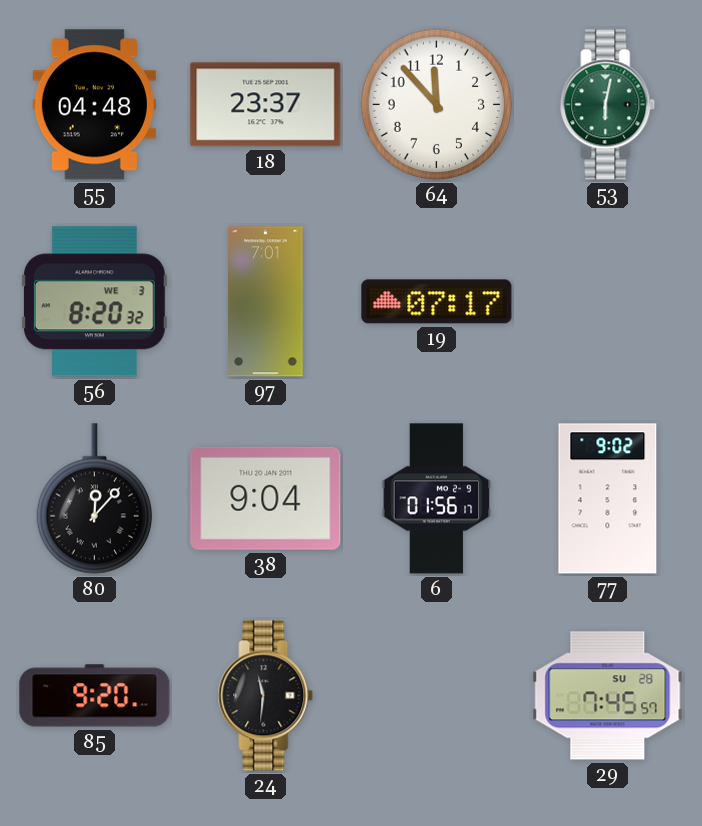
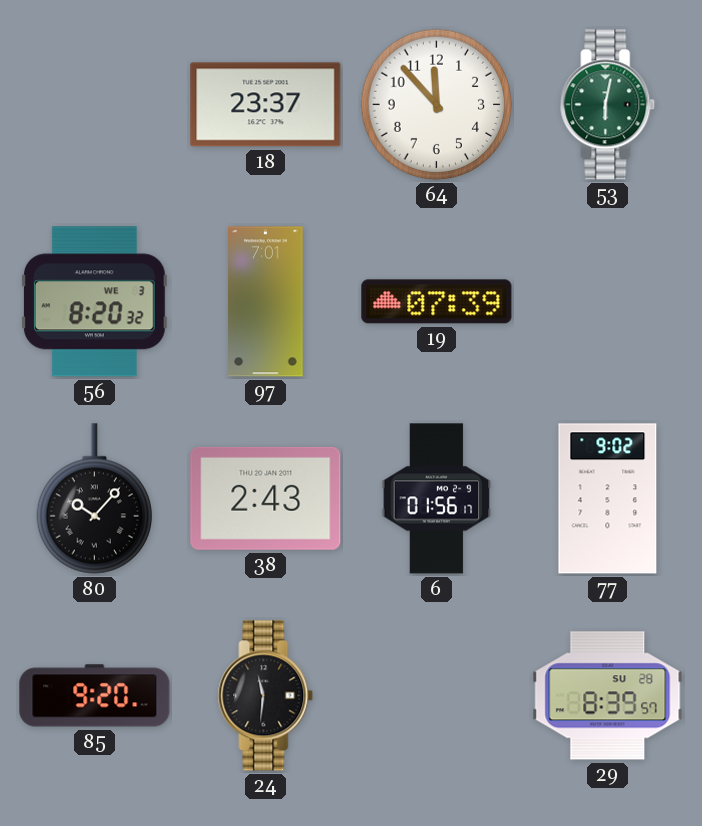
55: 04:48 -> none (94, 105)
19: 07:17 -> 07:39 (437, 302)
80: 12:07 -> 10:07 (94, 499)
38: 9:04 -> 2:43 (266, 498)
29: 7:45 -> 8:39 (608, 696)
